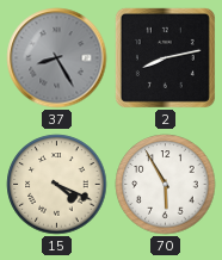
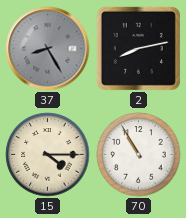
15: 4:19 -> 4:15 (48, 155)
70: 5:55 -> 10:55 (139, 155)
